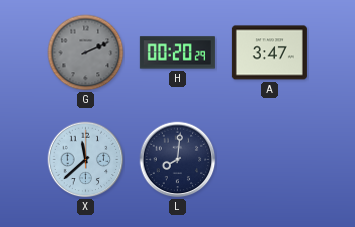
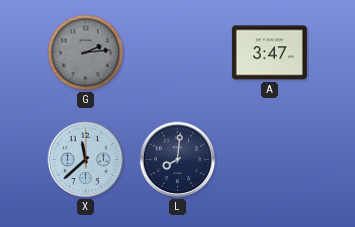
G: 2:11 -> 2:14 (86, 53)
H: 00:20 -> none (177, 53)
